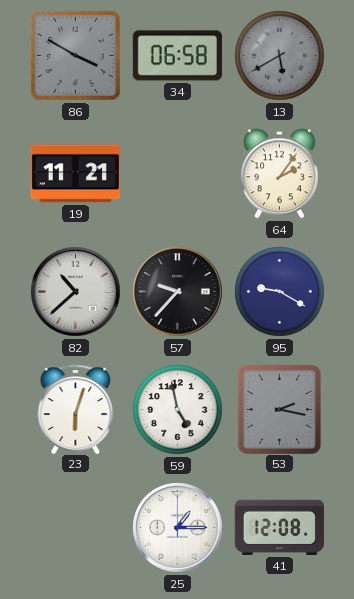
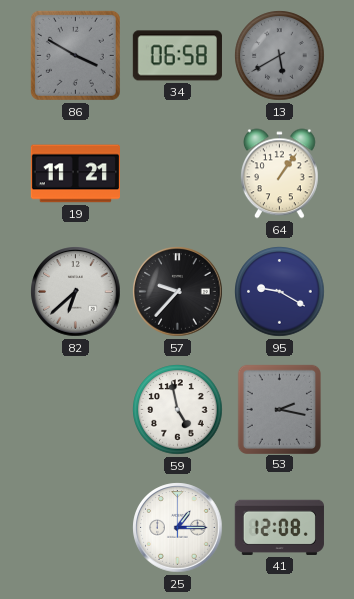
64: 2:06 -> 1:06 (279, 174)
82: 10:38 -> 6:38 (76, 292)
23: 6:03 -> none (76, 409)
